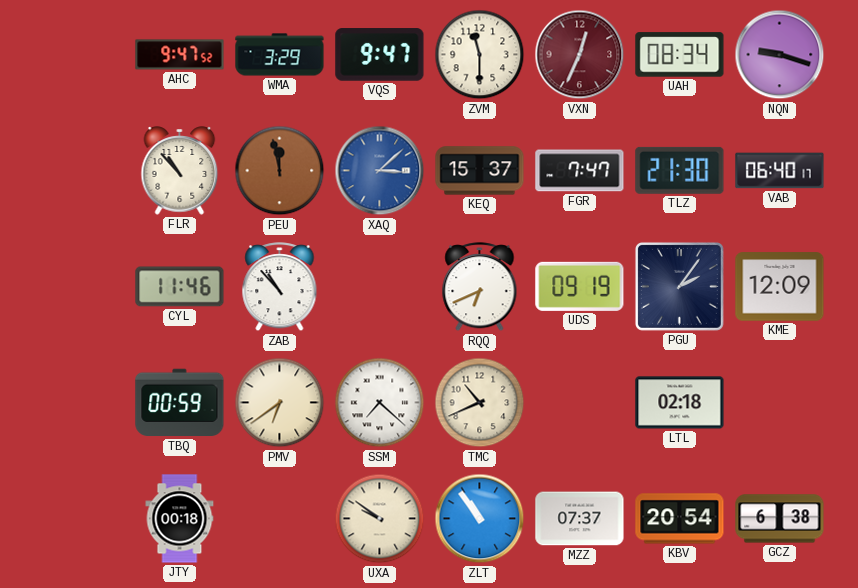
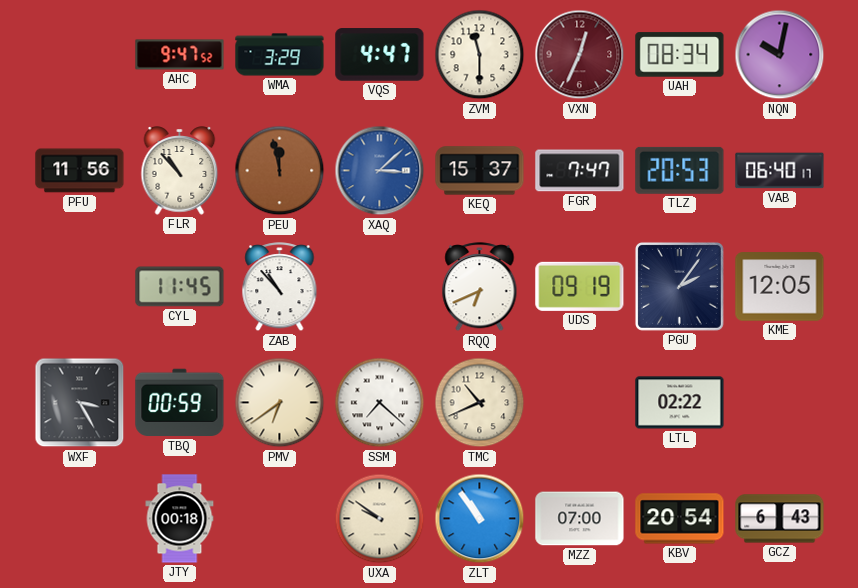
VQS: 9:47 -> 4:47 (380, 55)
NQN: 9:18 -> 10:02 (780, 55)
PFU: none -> 11:56 (80, 171)
TLZ: 21:30 -> 20:53 (680, 170)
CYL: 11:46 -> 11:45 (180, 287)
KME: 12:09 -> 12:05 (780, 287)
WXF: none -> 3:25 (80, 403)
LTL: 02:18 -> 02:22 (680, 403)
MZZ: 07:37 -> 07:00 (580, 519)
GCZ: 6:38 -> 6:43 (780, 519)
